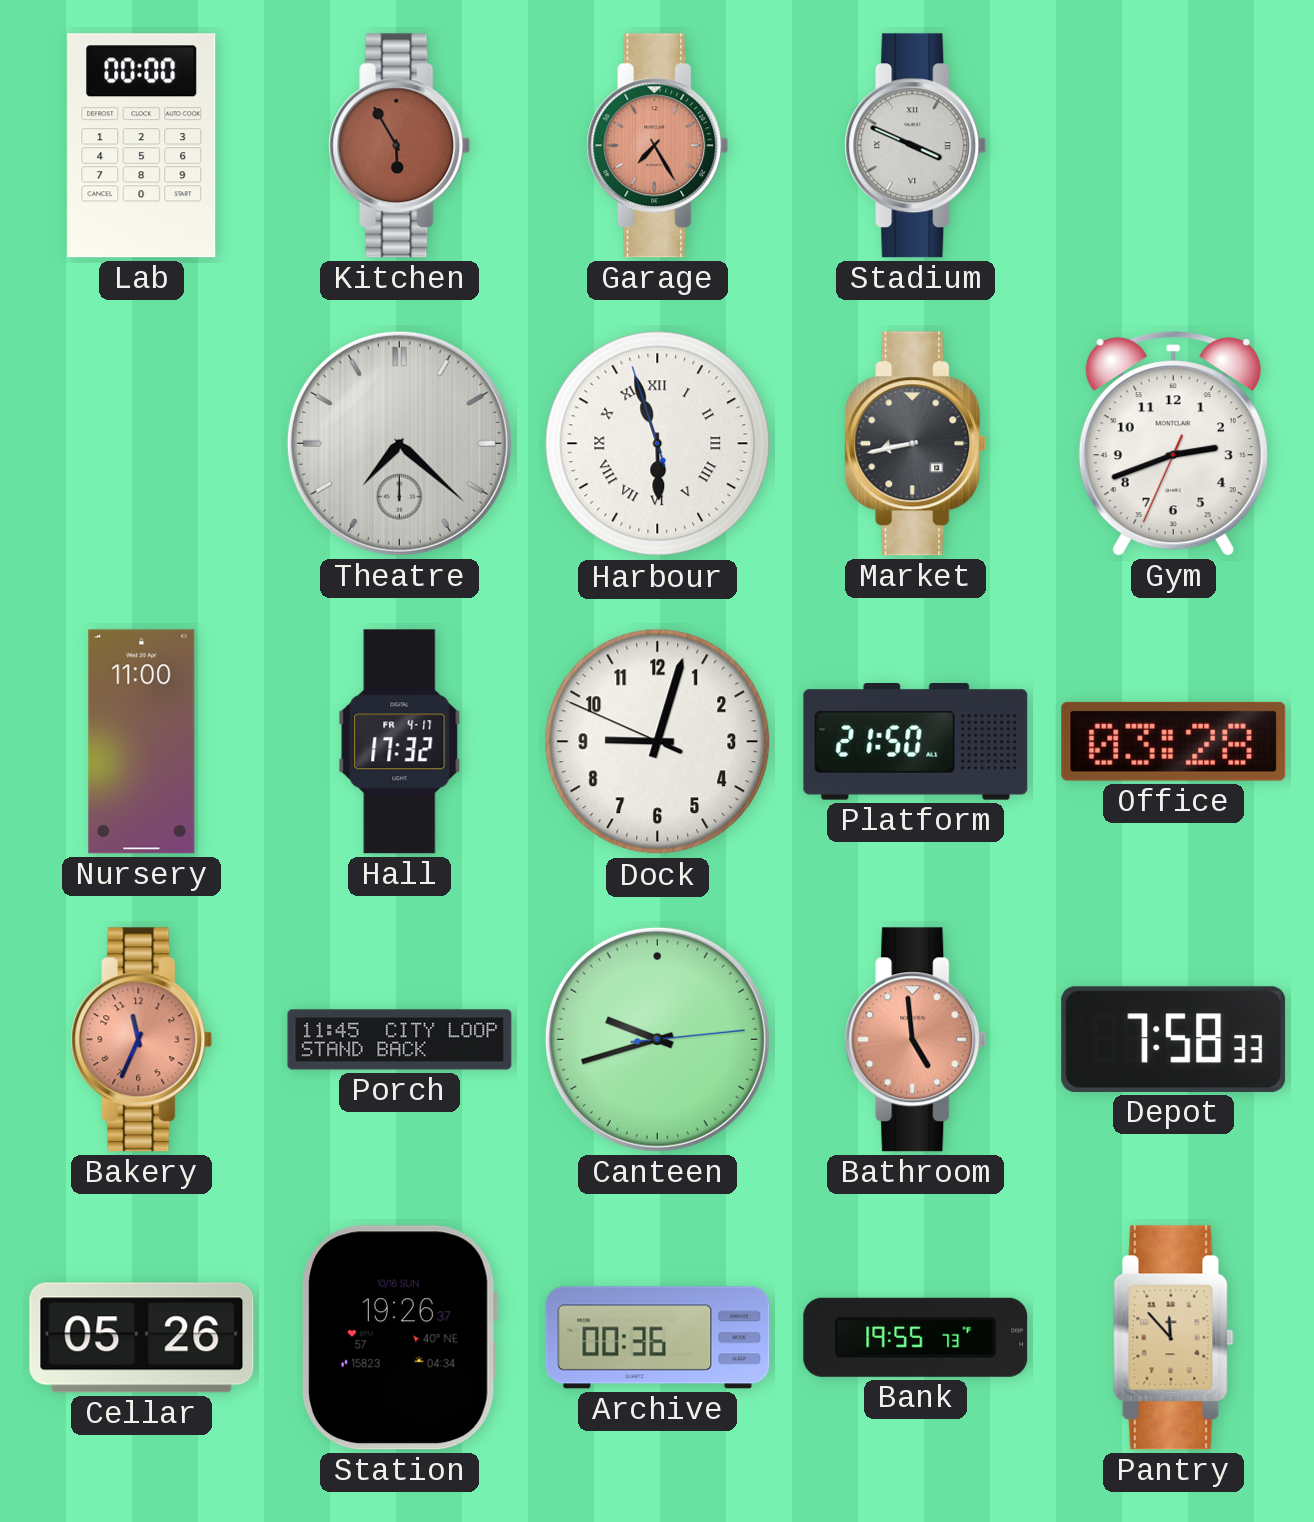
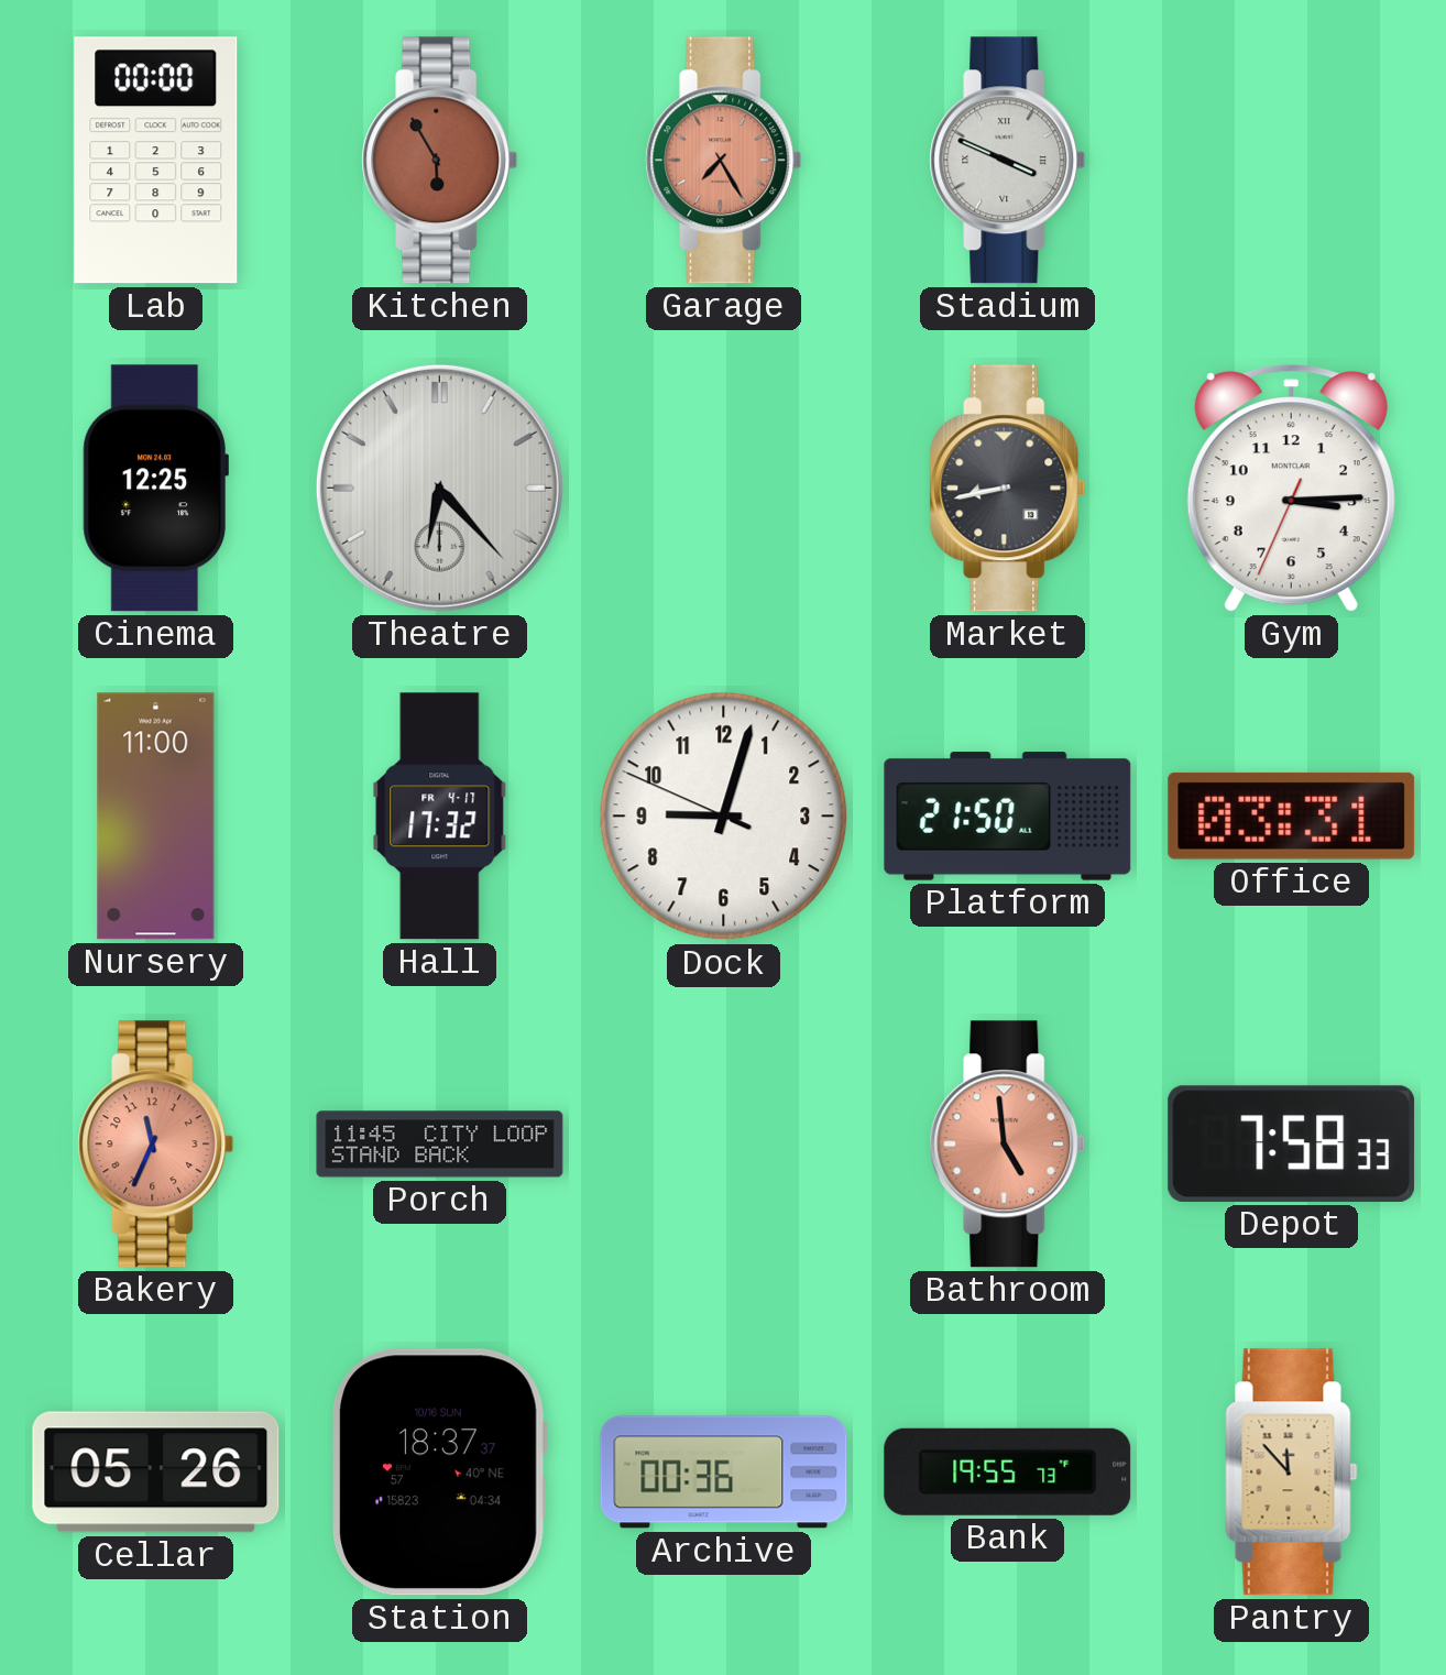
Cinema: none -> 12:25 (155, 489)
Theatre: 7:22 -> 6:23 (439, 488)
Harbour: 5:56 -> none (658, 444)
Gym: 2:41 -> 3:14 (1291, 489)
Office: 03:28 -> 03:31 (1292, 815)
Canteen: 9:42 -> none (657, 1039)
Station: 19:26 -> 18:37 (439, 1473)
